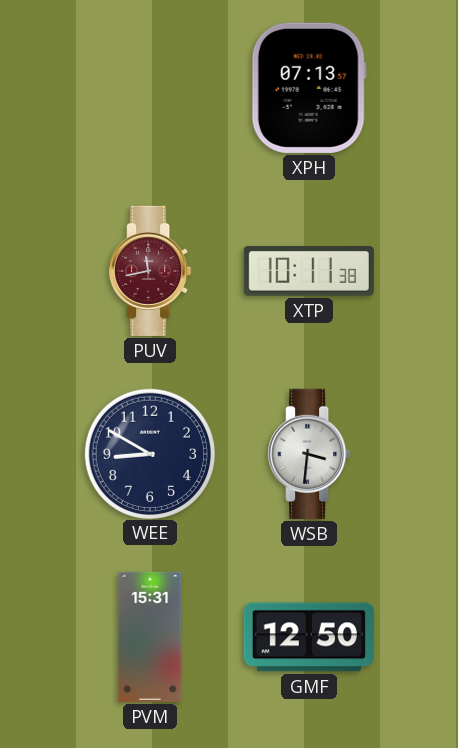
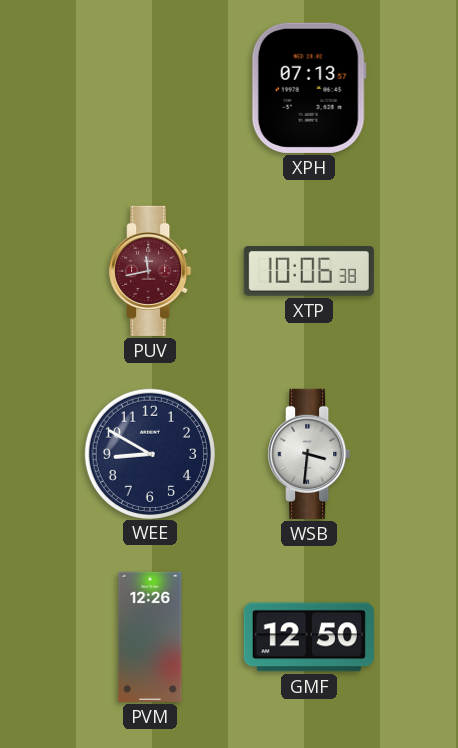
XTP: 10:11 -> 10:06 (309, 272)
PVM: 15:31 -> 12:26 (150, 637)
